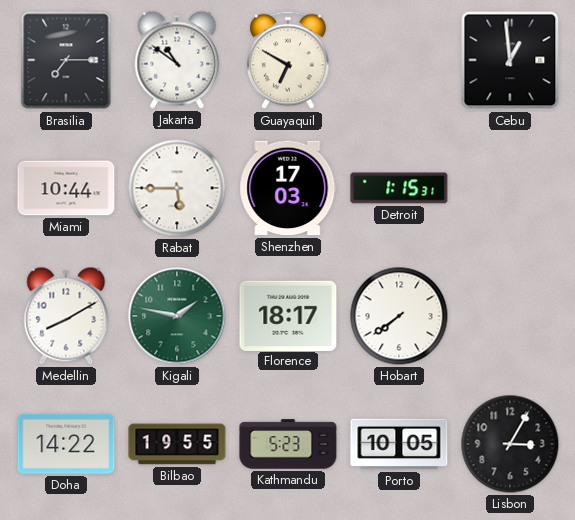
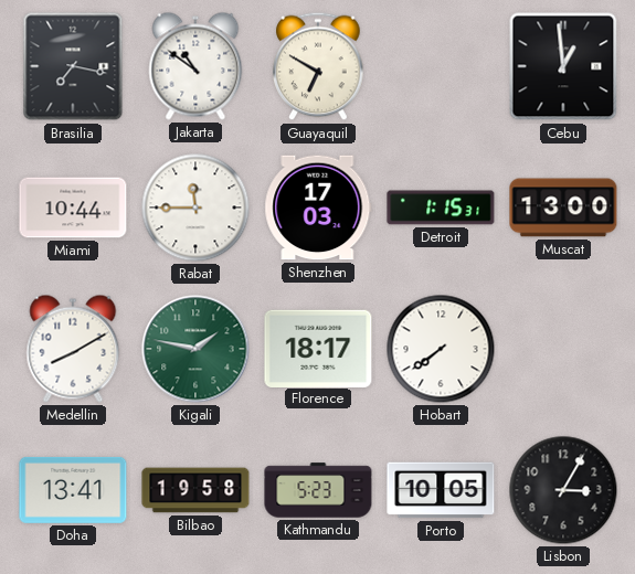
Brasilia: 7:15 -> 7:17 (73, 66)
Rabat: 5:45 -> 11:45 (195, 208)
Muscat: none -> 13:00 (563, 208)
Doha: 14:22 -> 13:41 (73, 490)
Bilbao: 19:55 -> 19:58 (195, 490)
